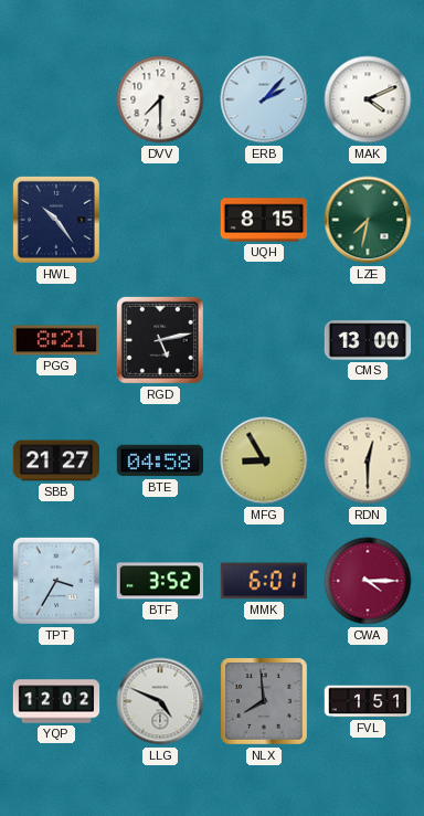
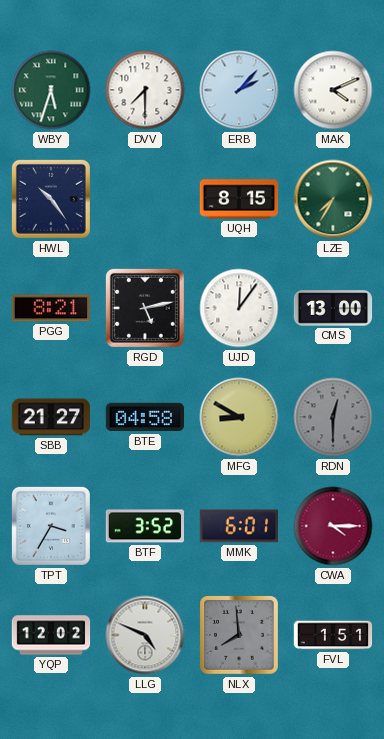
WBY: none -> 5:33 (51, 90)
LZE: 7:32 -> 7:35 (333, 199)
UJD: none -> 12:06 (239, 308)
MFG: 8:55 -> 8:50 (239, 417)
RDN dial: cream -> grey (333, 417)
